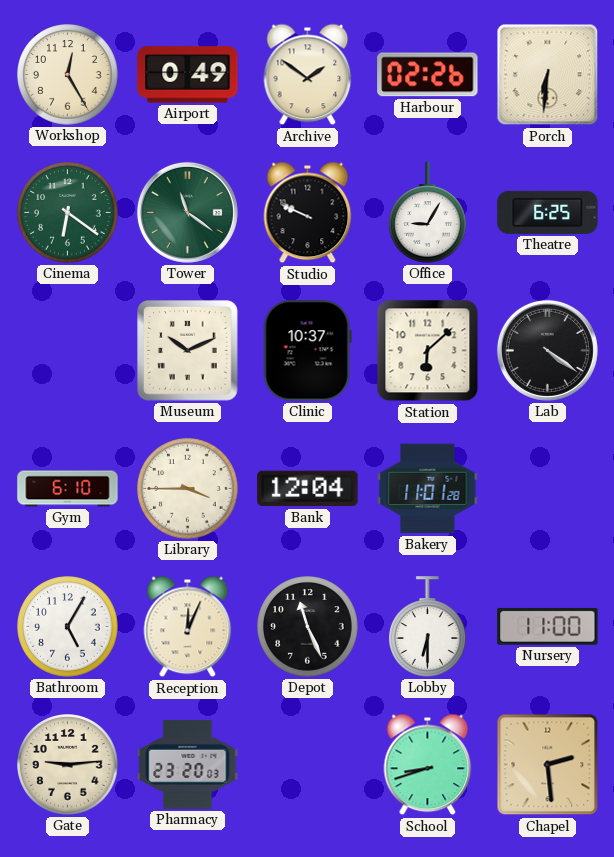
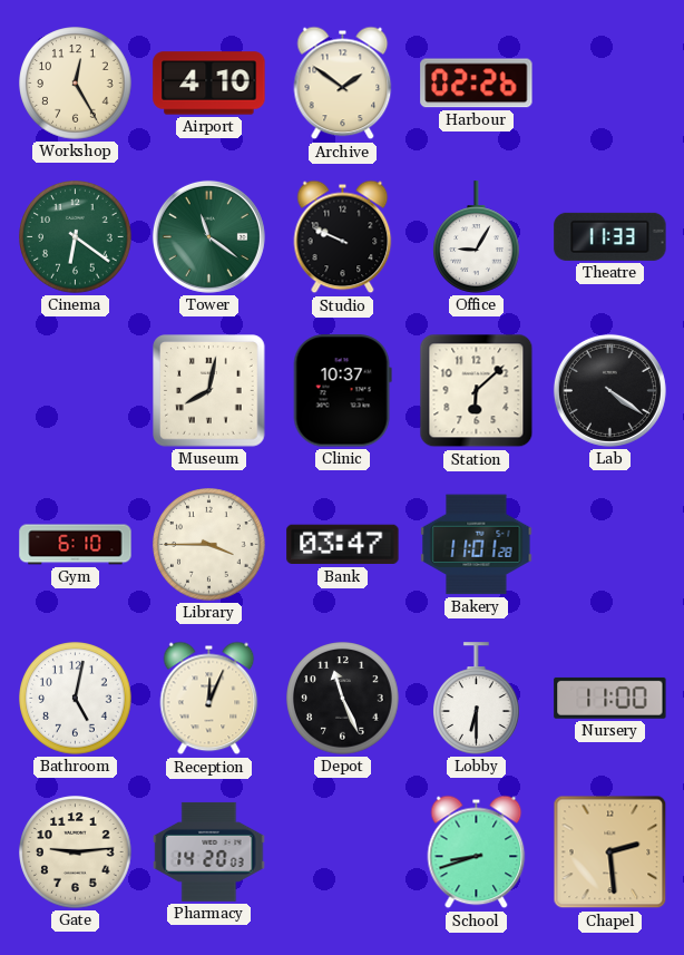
Airport: 0:49 -> 4:10 (209, 84)
Porch: 6:31 -> none (548, 75)
Theatre: 6:25 -> 11:33 (610, 236)
Museum: 10:11 -> 8:02 (209, 391)
Bank: 12:04 -> 03:47 (343, 545)
Bathroom: 5:05 -> 5:02 (76, 699)
Pharmacy: 23:20 -> 14:20 (209, 851)
